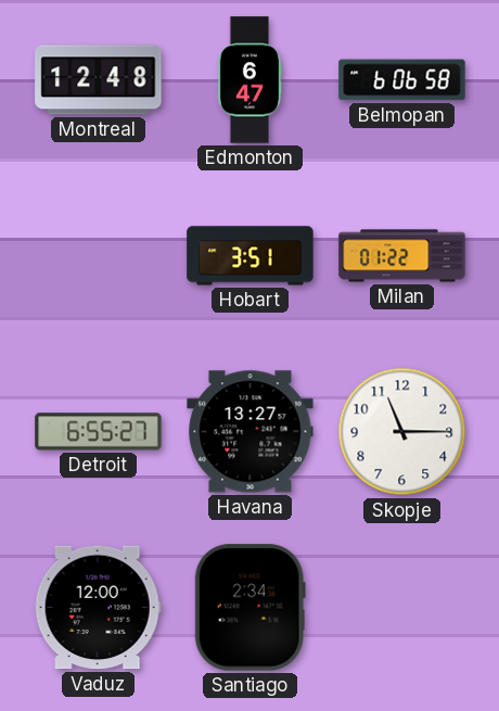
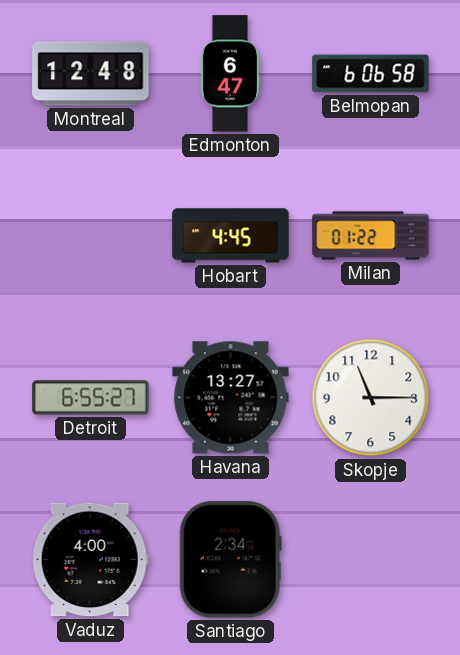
Hobart: 3:51 -> 4:45 (231, 236)
Vaduz: 12:00 -> 4:00 (90, 560)
